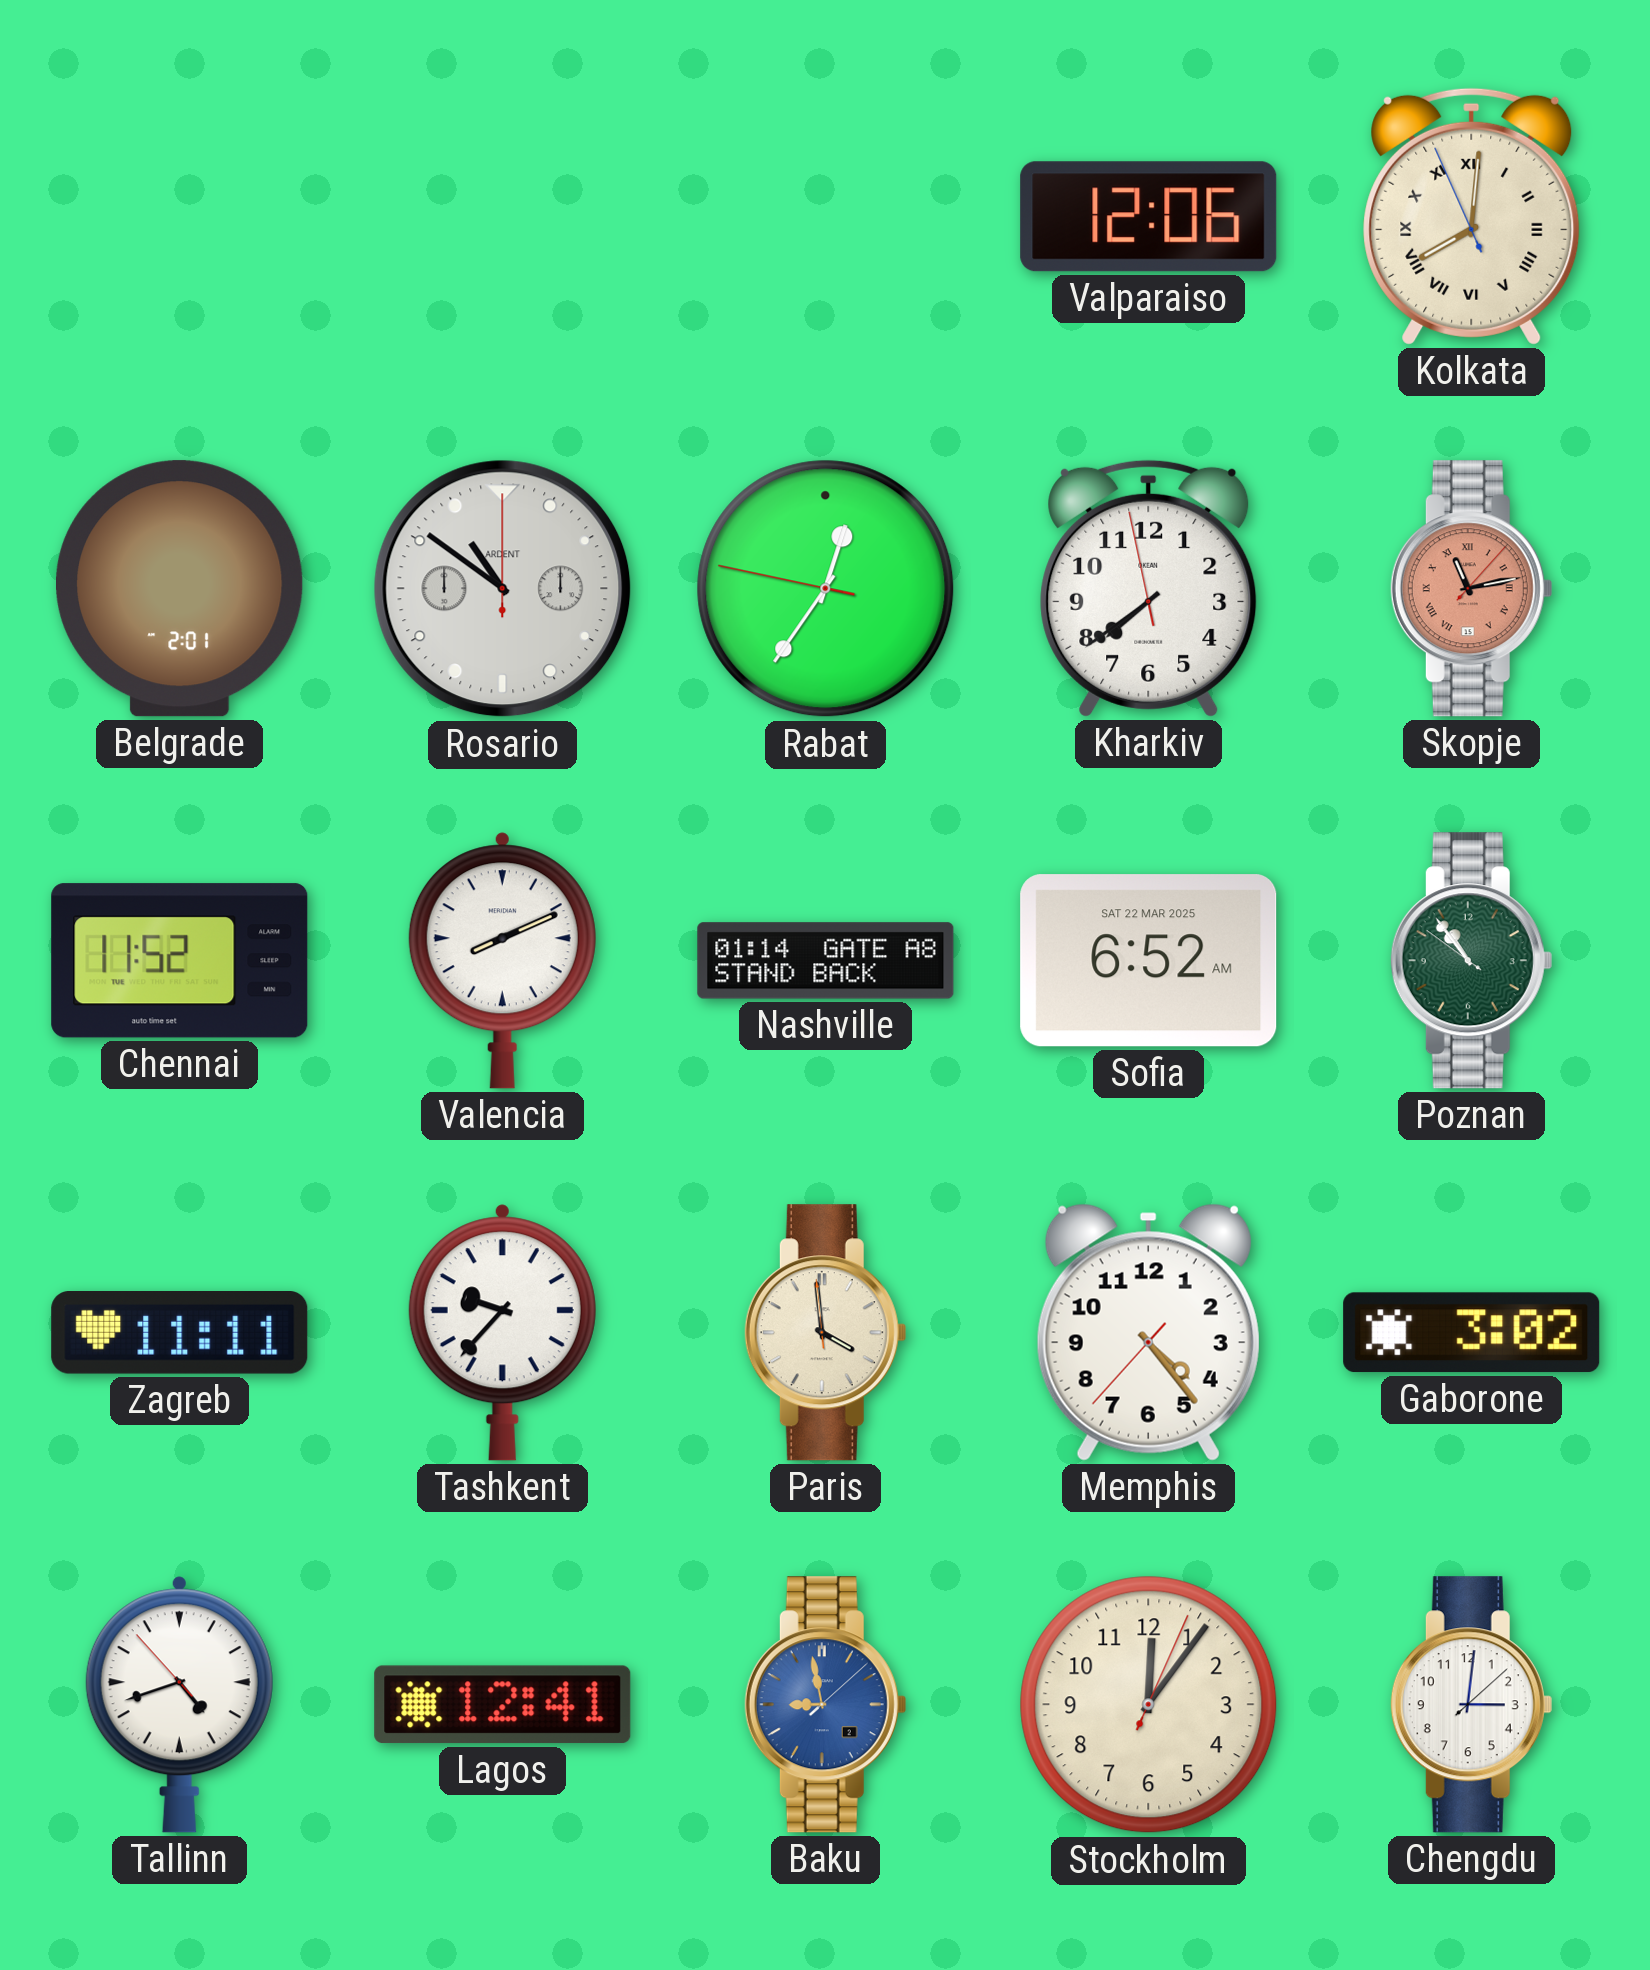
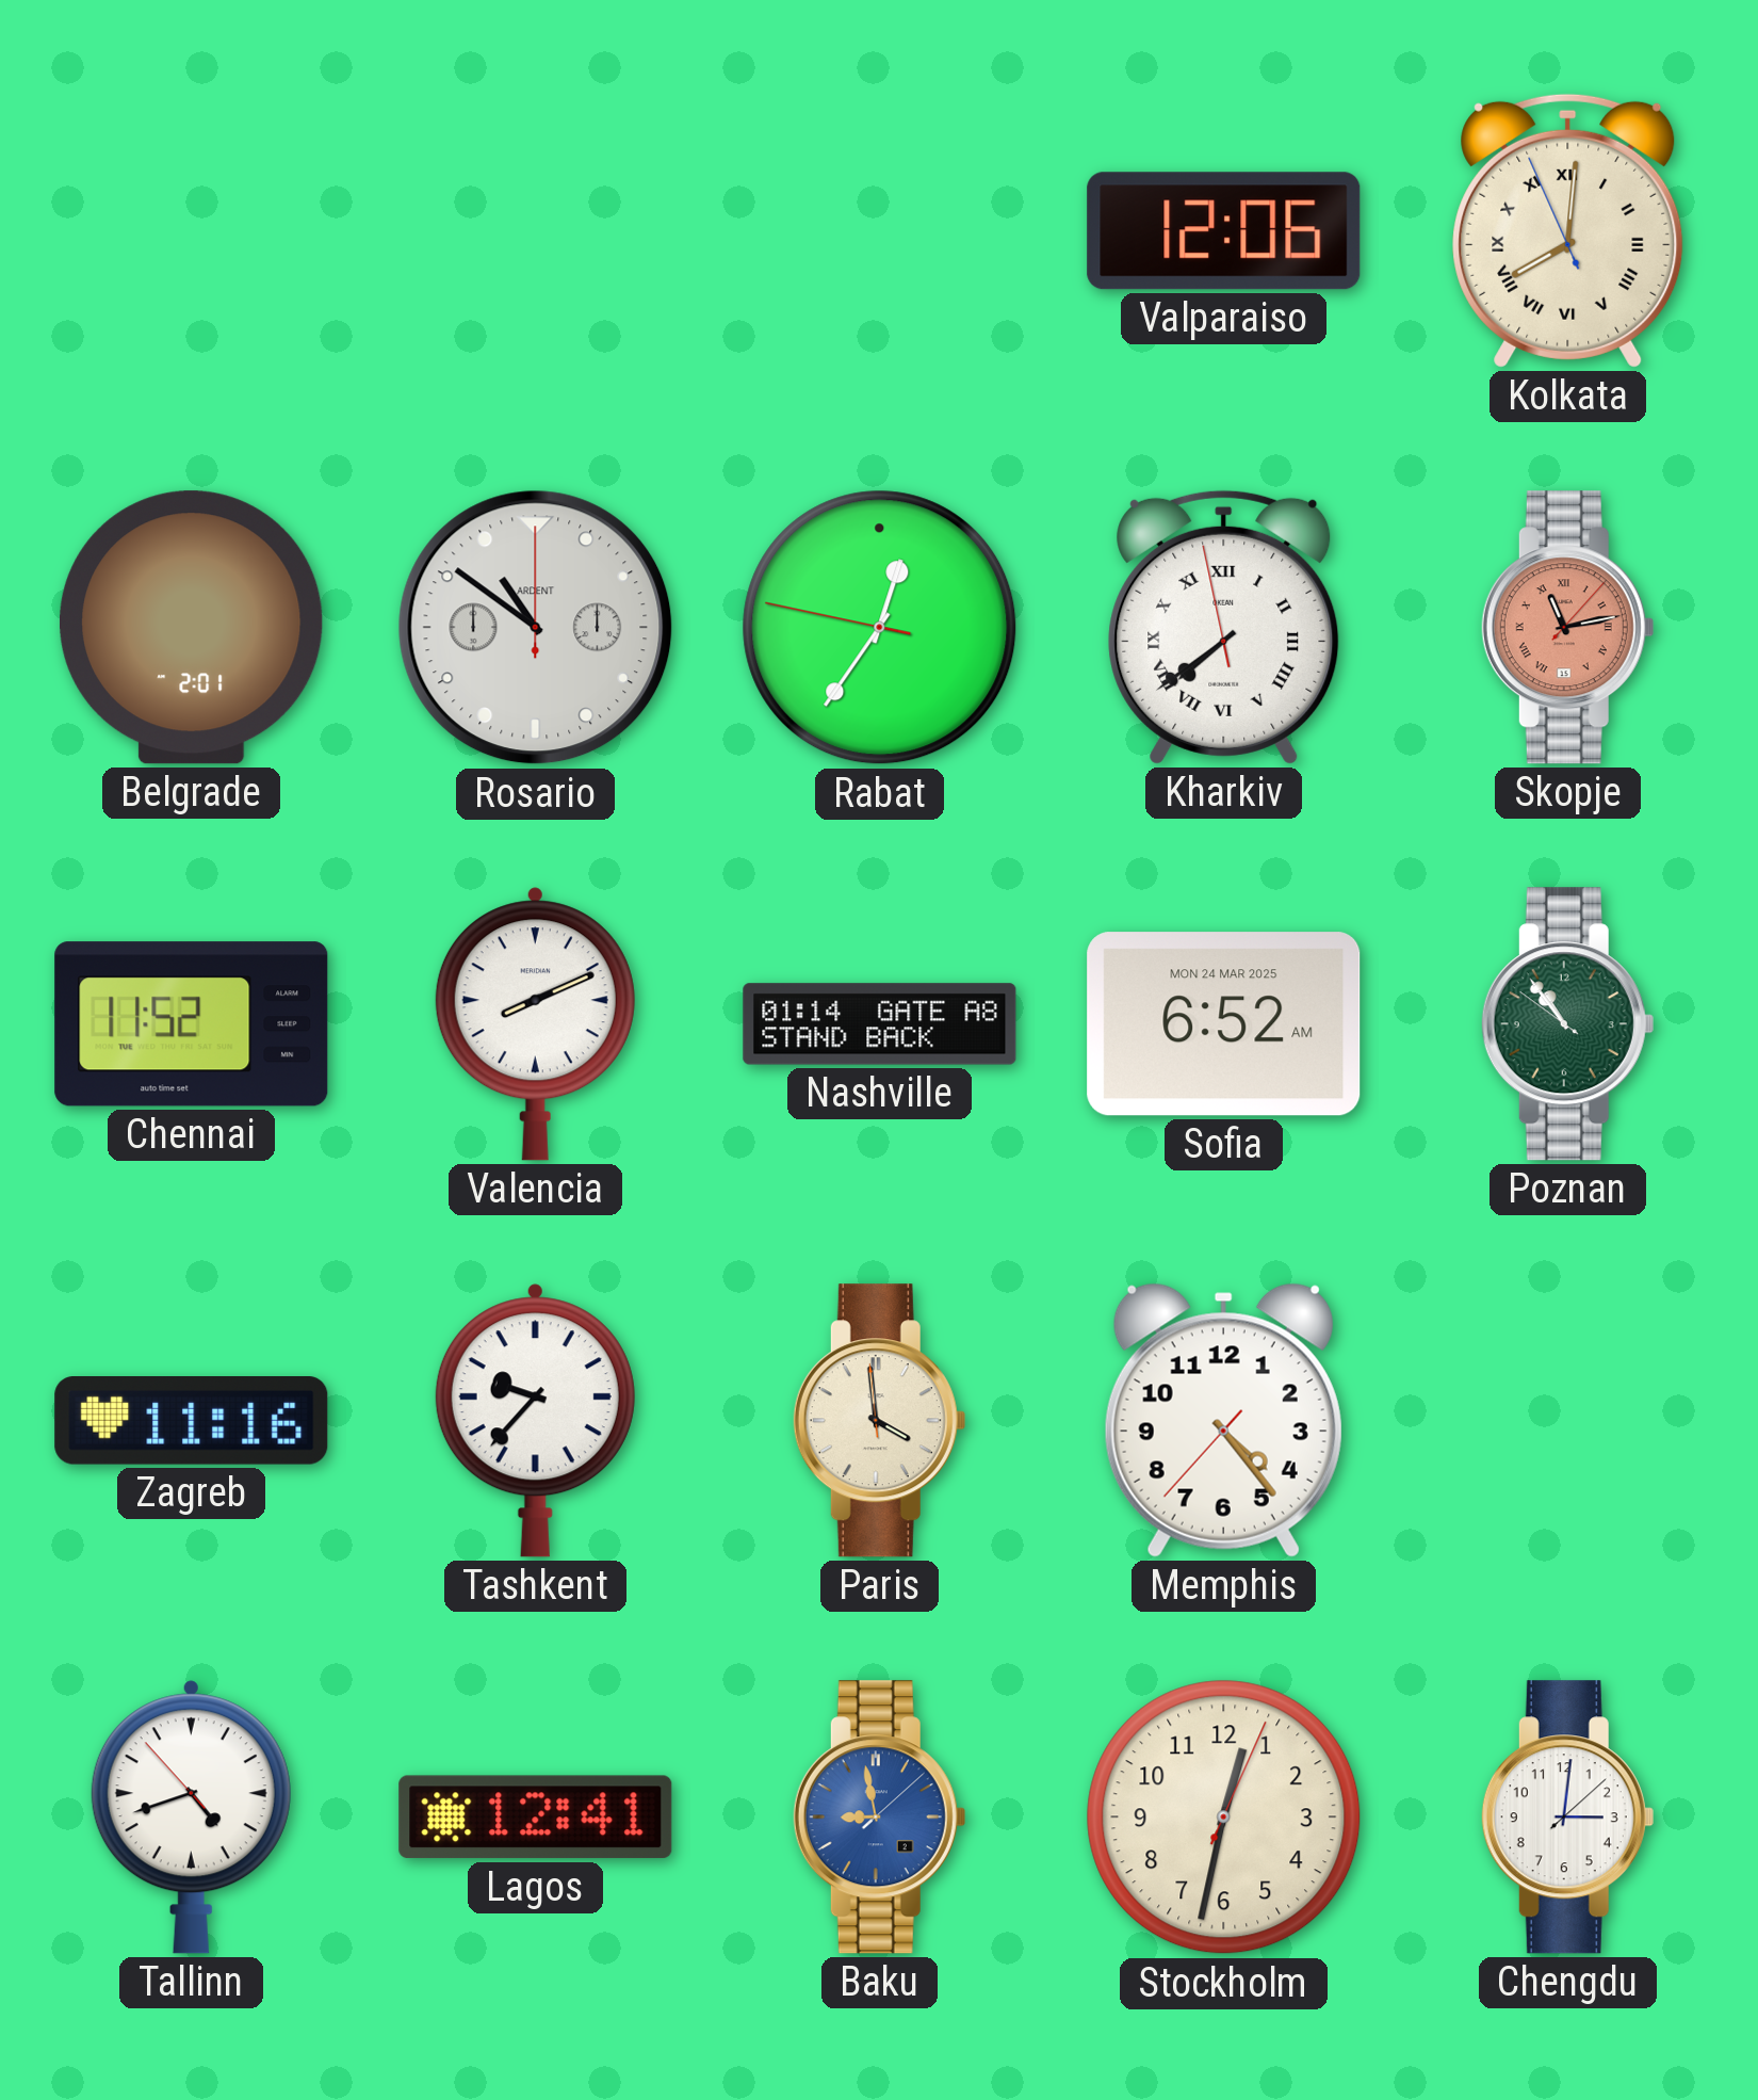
Kharkiv numerals: Arabic -> Roman (1224, 627)
Sofia date: SAT 22 MAR 2025 -> MON 24 MAR 2025 (1224, 1024)
Zagreb: 11:11 -> 11:16 (192, 1421)
Gaborone: 3:02 -> none (1472, 1333)
Stockholm: 12:06 -> 12:32 (1224, 1818)
